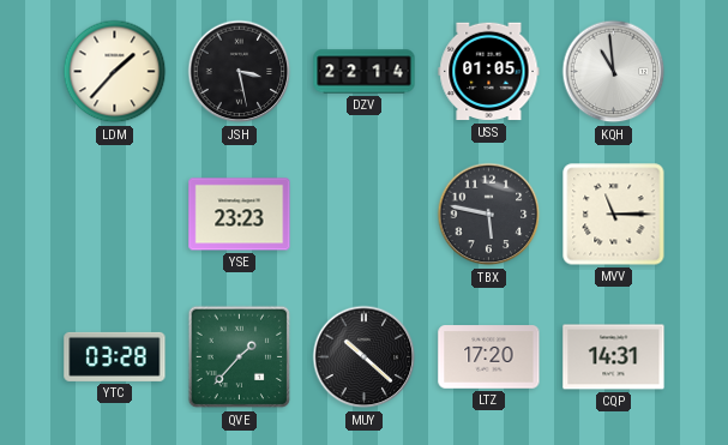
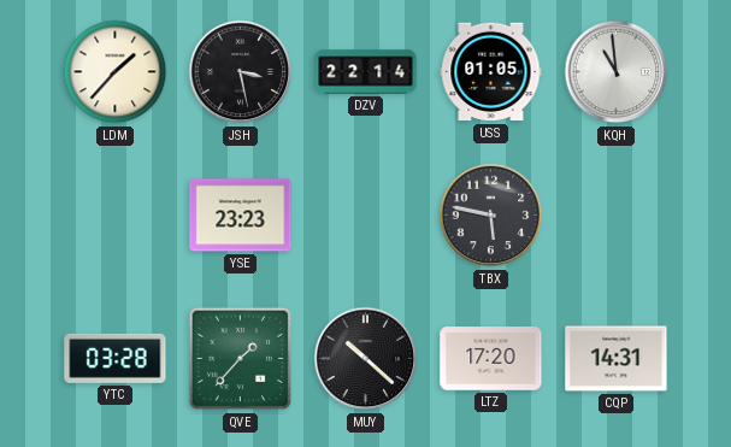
MVV: 11:15 -> none (614, 215)
